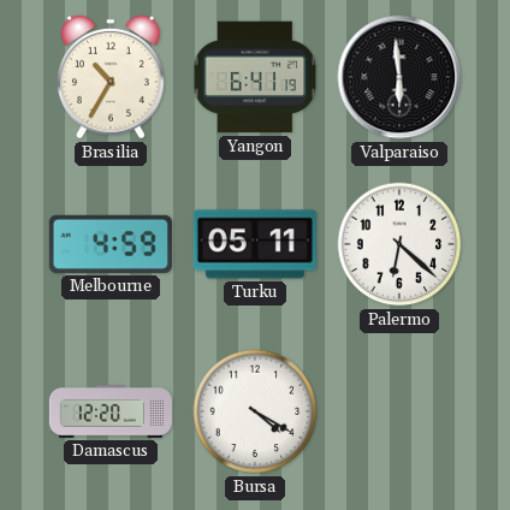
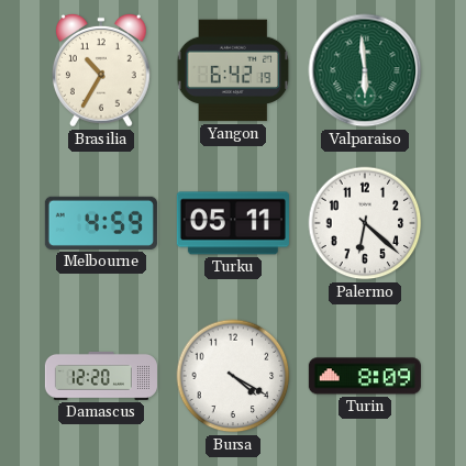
Yangon: 6:41 -> 6:42 (233, 70)
Valparaiso dial: black -> green (365, 70)
Turin: none -> 8:09 (365, 376)
